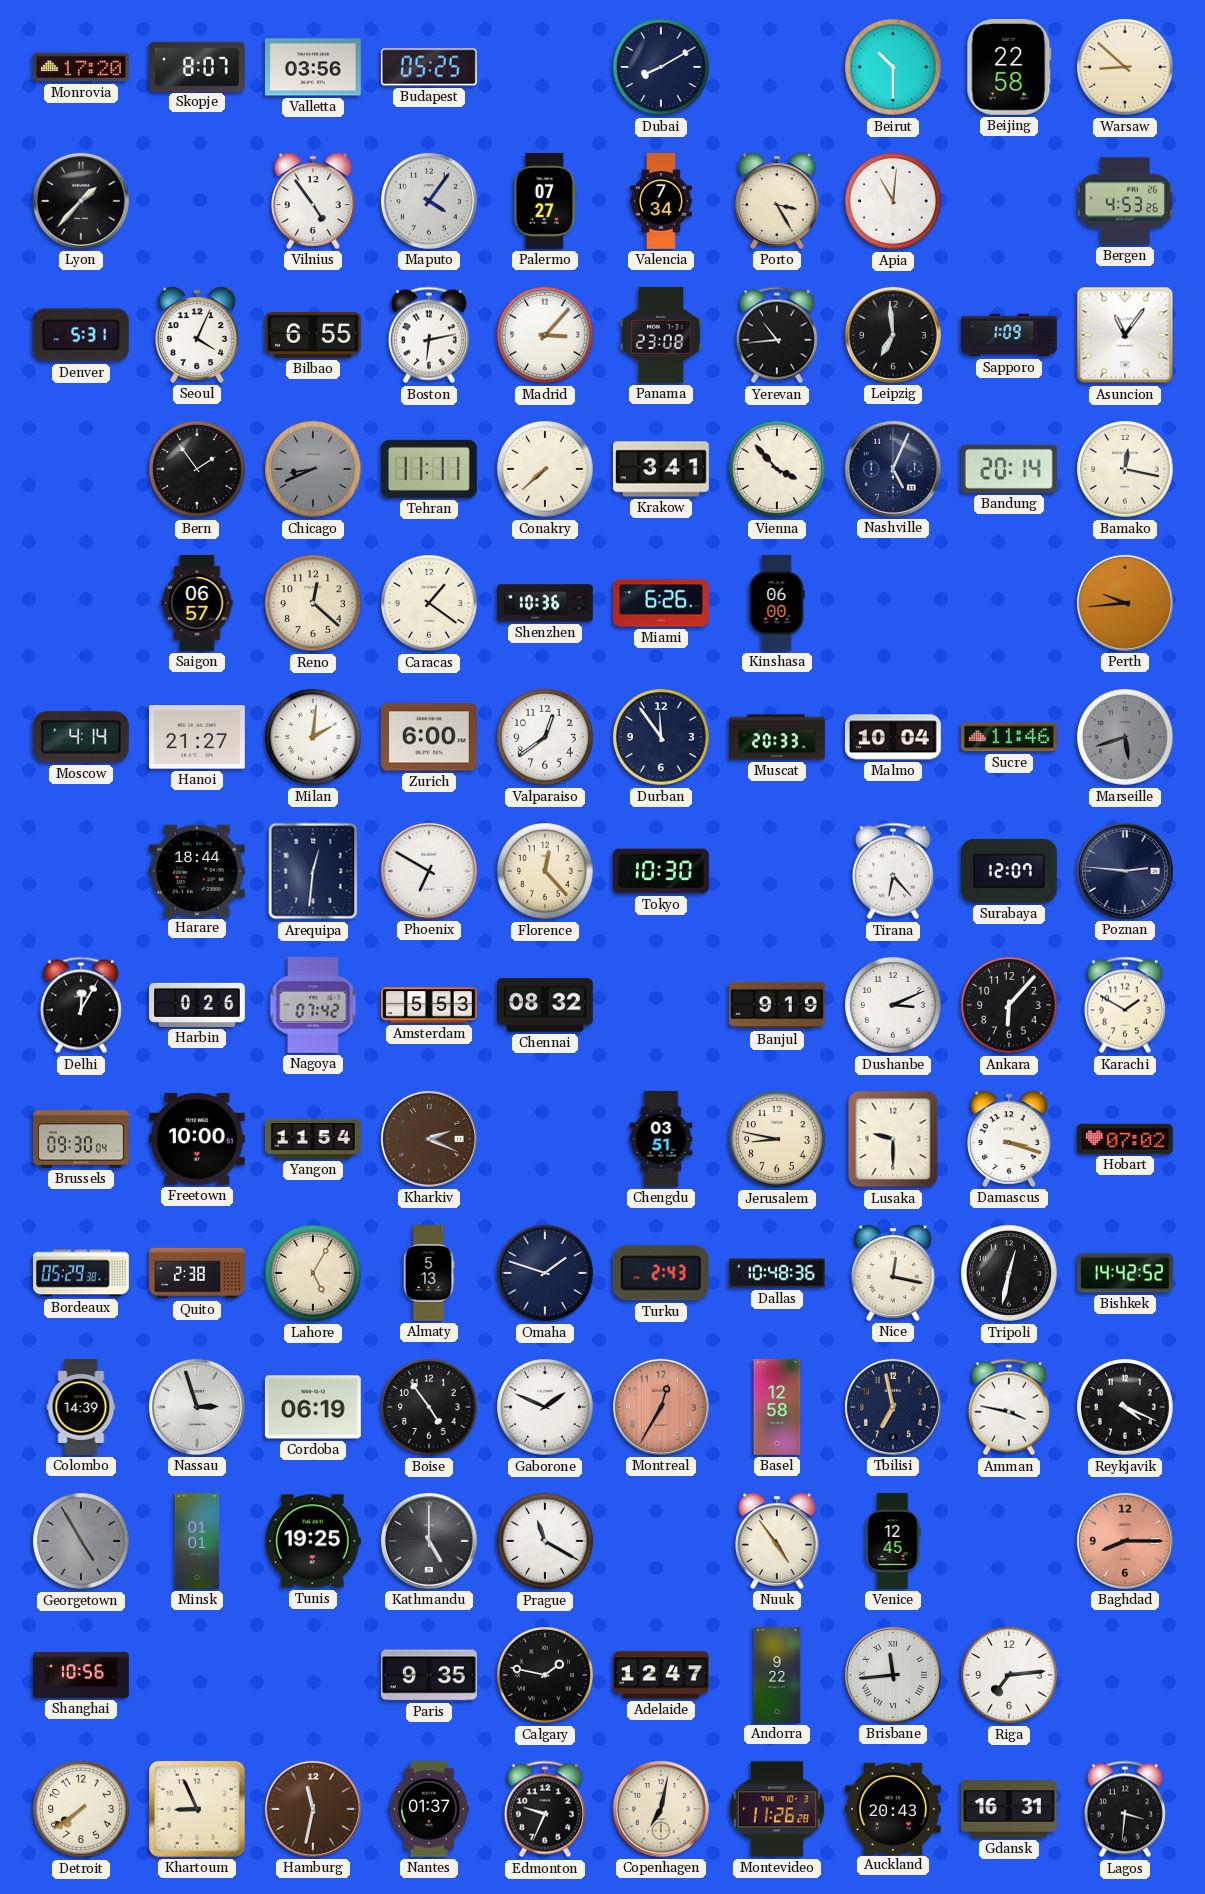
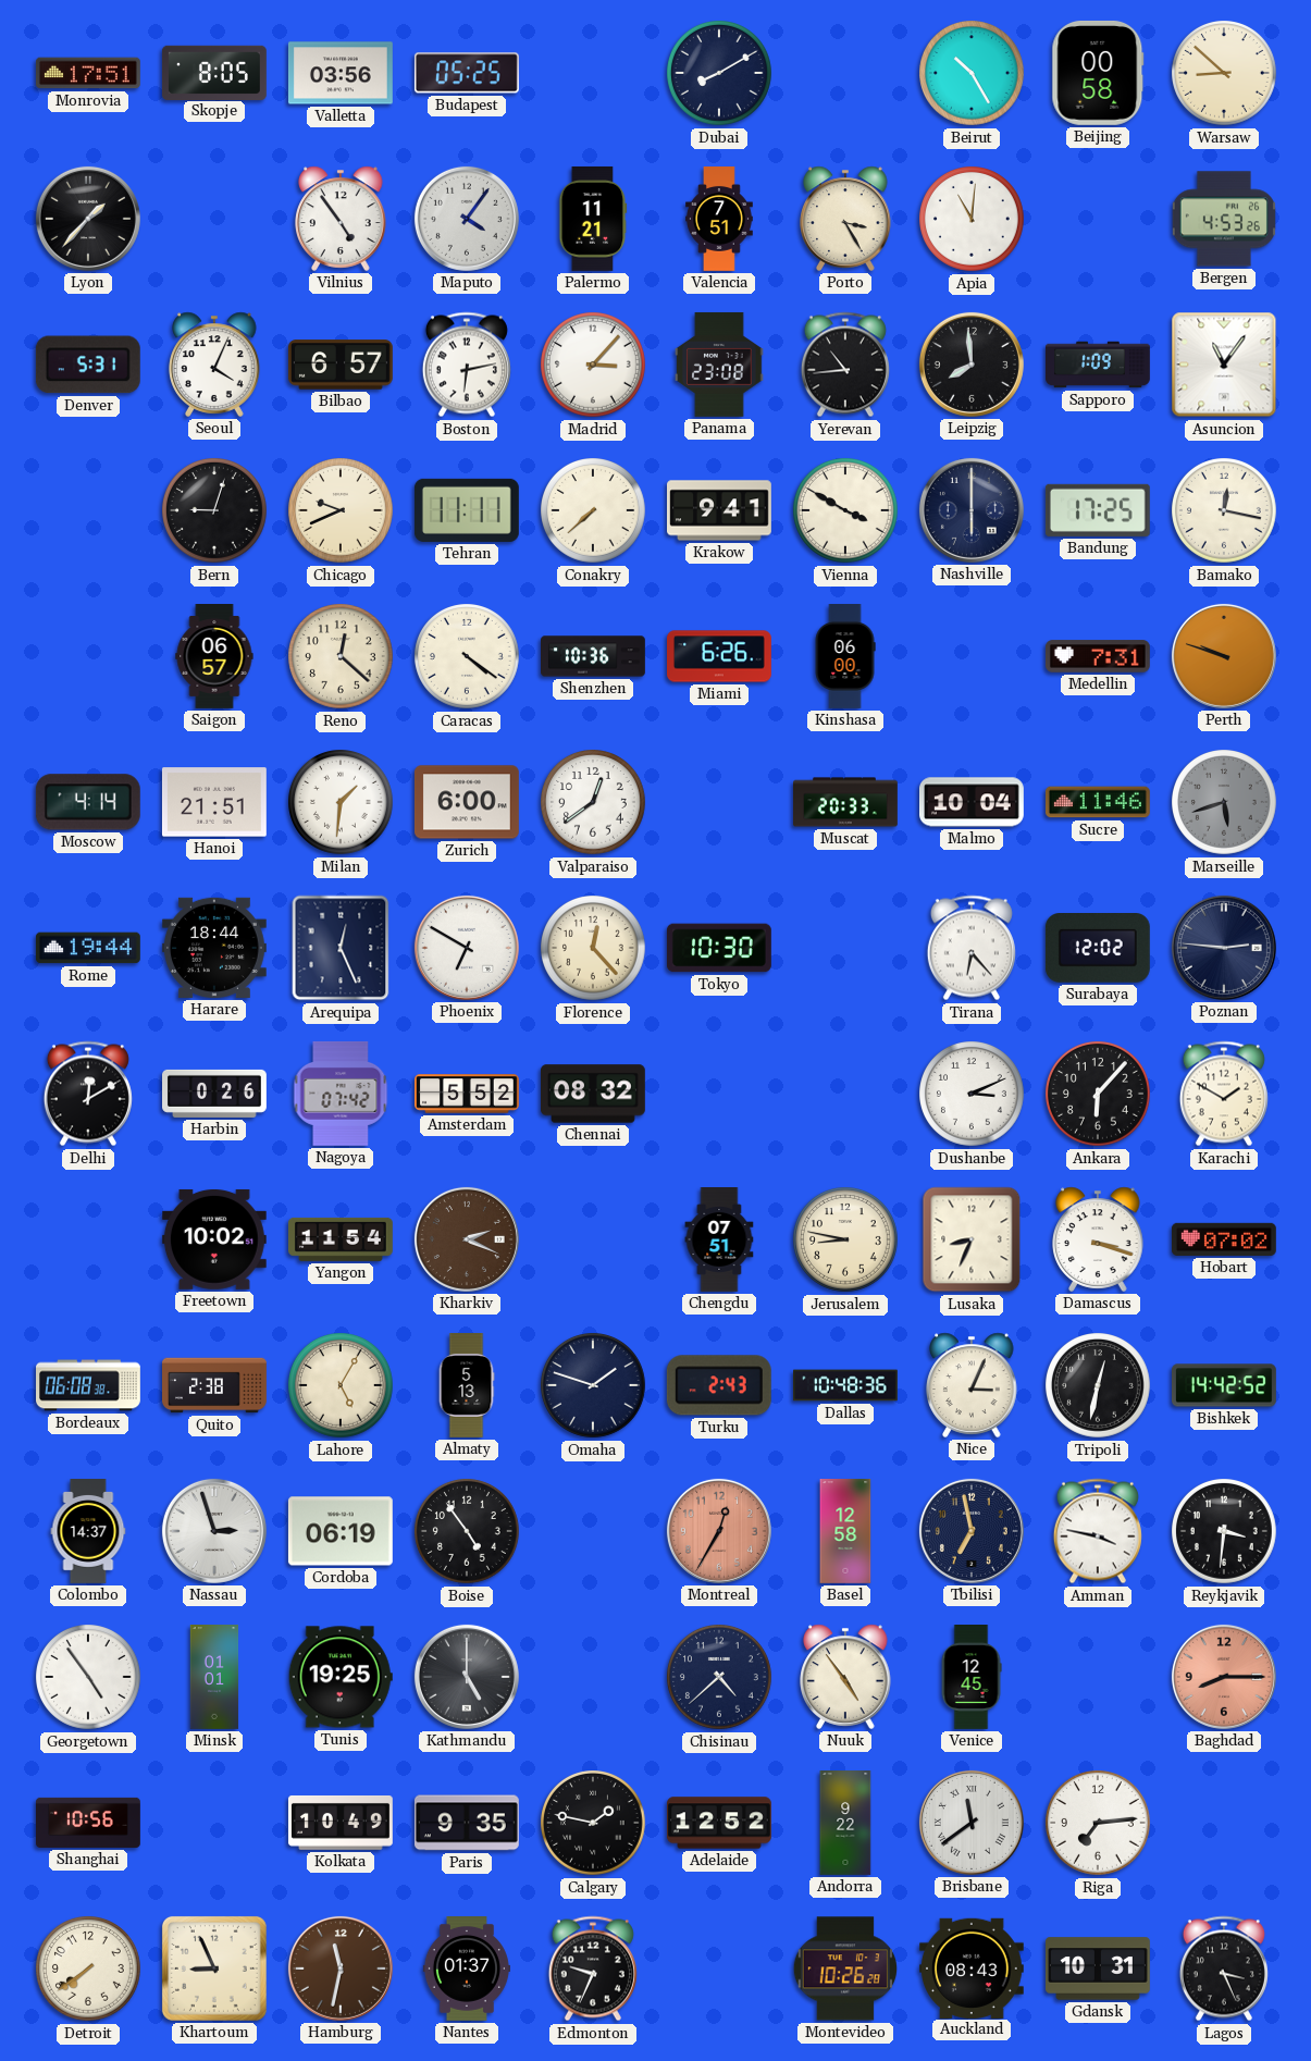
Monrovia: 17:20 -> 17:51 (88, 73)
Skopje: 8:07 -> 8:05 (214, 72)
Beirut: 10:30 -> 10:25 (973, 74)
Beijing: 22:58 -> 00:58 (1098, 73)
Palermo: 07:27 -> 11:21 (593, 219)
Valencia: 7:34 -> 7:51 (720, 220)
Bilbao: 6:55 -> 6:57 (341, 365)
Leipzig: 6:59 -> 7:59 (972, 365)
Bern: 1:54 -> 9:03 (215, 511)
Chicago: 8:41 -> 9:41 (342, 511)
Chicago dial: grey -> cream (342, 511)
Krakow: 3:41 -> 9:41 (720, 510)
Vienna: 3:53 -> 3:50 (846, 511)
Nashville: 5:04 -> 6:00 (972, 510)
Bandung: 20:14 -> 17:25 (1098, 510)
Caracas: 1:21 -> 4:21 (468, 657)
Medellin: none -> 7:31 (1099, 656)
Perth: 9:44 -> 9:48 (1224, 656)
Hanoi: 21:27 -> 21:51 (214, 802)
Milan: 2:01 -> 1:31 (342, 803)
Durban: 11:54 -> none (662, 738)
Rome: none -> 19:44 (88, 948)
Arequipa: 12:31 -> 12:26 (341, 948)
Surabaya: 12:07 -> 12:02 (1098, 949)
Delhi: 12:05 -> 12:10 (88, 1094)
Amsterdam: 5:53 -> 5:52 (468, 1094)
Banjul: 9:19 -> none (778, 1005)
Brussels: 09:30 -> none (82, 1139)
Freetown: 10:00 -> 10:02 (214, 1239)
Chengdu: 03:51 -> 07:51 (719, 1241)
Lusaka: 9:30 -> 8:34 (972, 1239)
Bordeaux: 05:29 -> 06:08 (89, 1385)
Nice: 12:17 -> 3:04 (972, 1385)
Colombo: 14:39 -> 14:37 (88, 1532)
Gaborone: 1:49 -> none (546, 1408)
Reykjavik: 4:19 -> 3:31 (1225, 1532)
Georgetown: 4:55 -> 4:54 (89, 1678)
Georgetown dial: grey -> white (89, 1678)
Prague: 11:20 -> none (546, 1542)
Chisinau: none -> 4:38 (720, 1678)
Kolkata: none -> 10:49 (341, 1823)
Adelaide: 12:47 -> 12:52 (720, 1823)
Brisbane: 11:44 -> 11:39 (972, 1823)
Copenhagen: 7:02 -> none (661, 1809)
Montevideo: 11:26 -> 10:26 (844, 1969)
Auckland: 20:43 -> 08:43 (972, 1967)
Gdansk: 16:31 -> 10:31 (1099, 1969)
Lagos: 3:31 -> 3:26 (1224, 1969)
